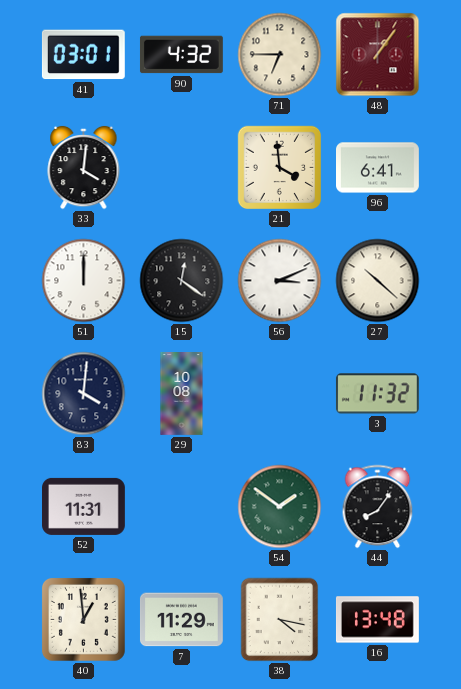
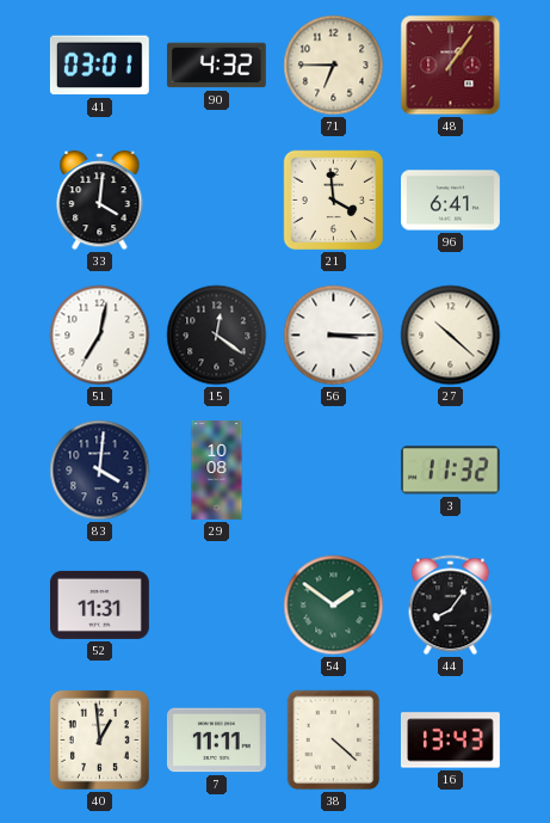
51: 12:00 -> 7:02 (100, 336)
56: 3:11 -> 3:15 (334, 336)
7: 11:29 -> 11:11 (216, 741)
38: 4:17 -> 4:22 (334, 741)
16: 13:48 -> 13:43 (450, 741)
